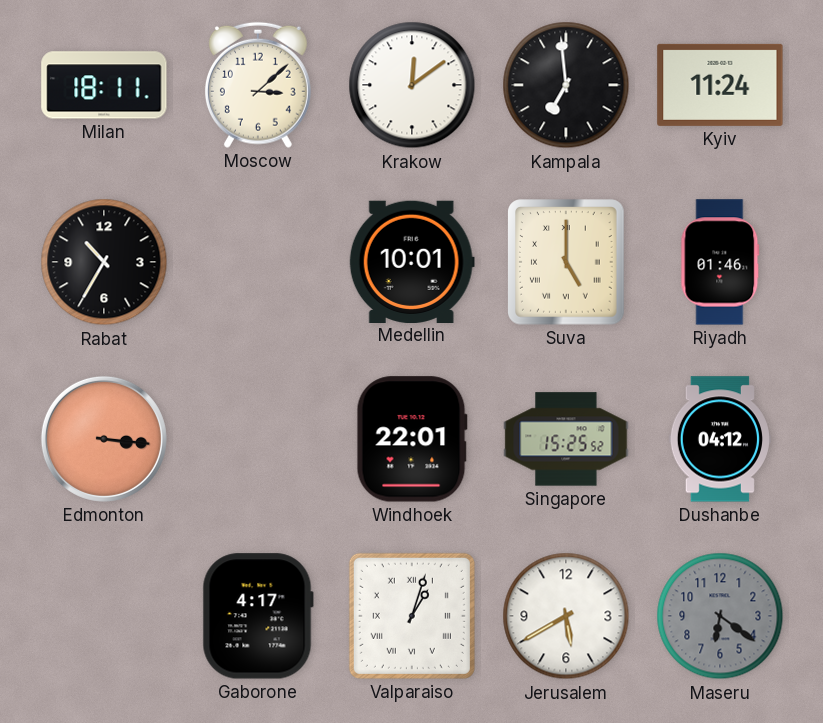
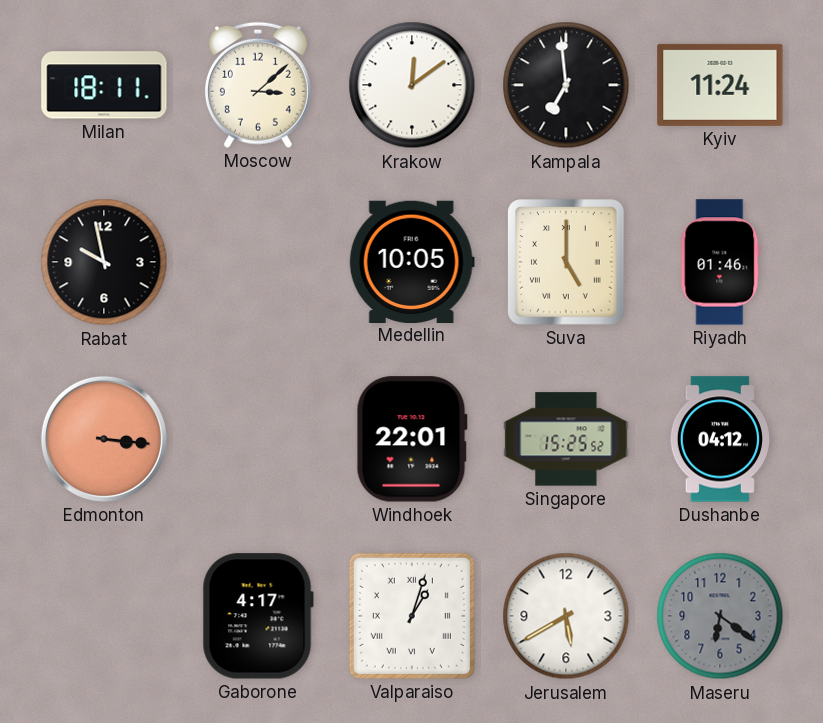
Rabat: 10:35 -> 9:58 (104, 262)
Medellin: 10:01 -> 10:05 (412, 261)
